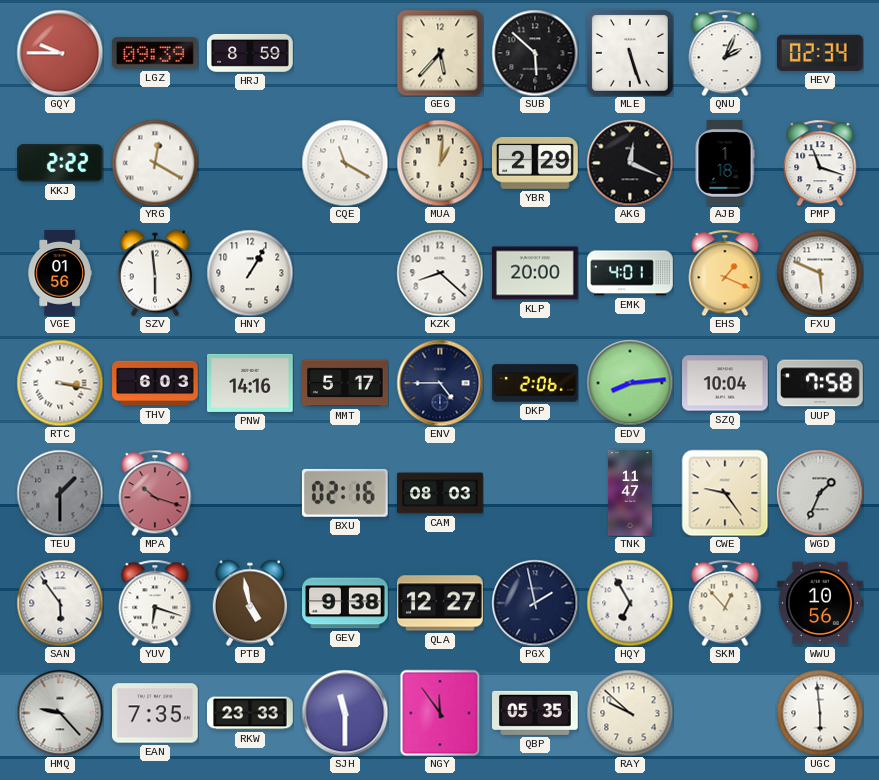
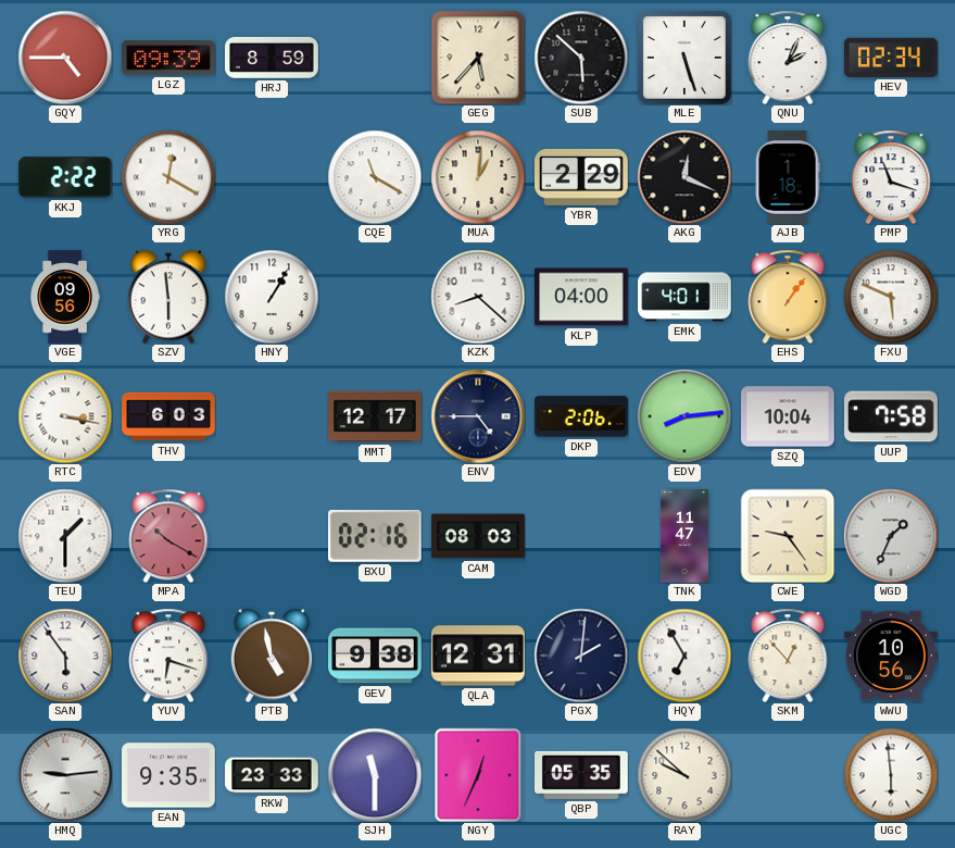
GQY: 9:45 -> 4:45 (65, 58)
VGE: 01:56 -> 09:56 (65, 297)
KLP: 20:00 -> 04:00 (582, 297)
EHS: 1:19 -> 1:06 (788, 297)
PNW: 14:16 -> none (251, 383)
MMT: 5:17 -> 12:17 (375, 416)
TEU dial: grey -> white (65, 536)
MPA: 10:18 -> 10:20 (168, 536)
QLA: 12:27 -> 12:31 (479, 656)
PGX: 1:58 -> 2:01 (581, 656)
HMQ: 9:23 -> 9:14 (65, 775)
EAN: 7:35 -> 9:35 (169, 775)
NGY: 11:54 -> 12:34 (478, 775)
